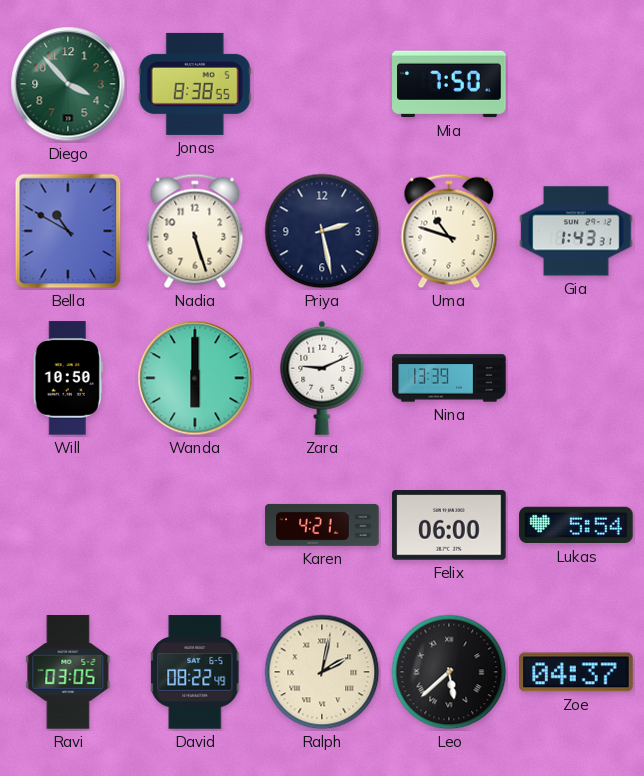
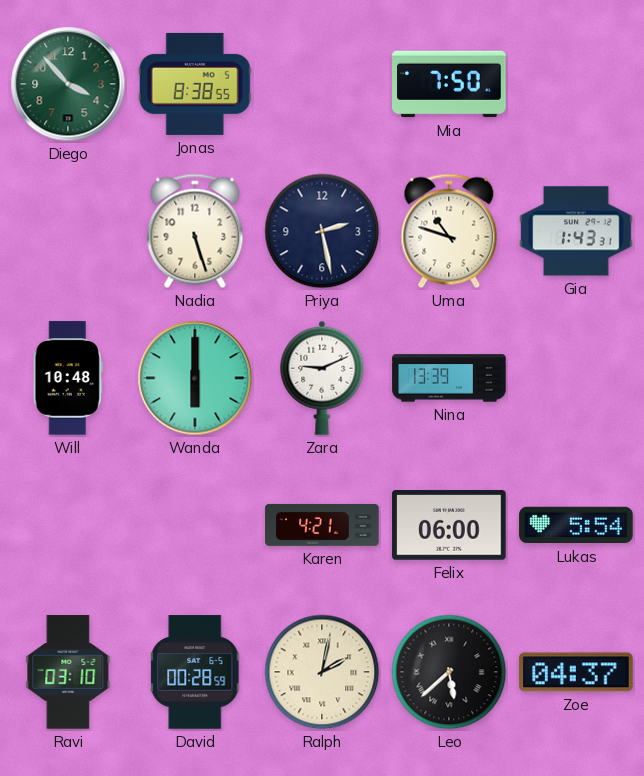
Bella: 10:50 -> none (68, 231)
Will: 10:50 -> 10:48 (68, 378)
Ravi: 03:05 -> 03:10 (68, 672)
David: 08:22 -> 00:28 (196, 672)
